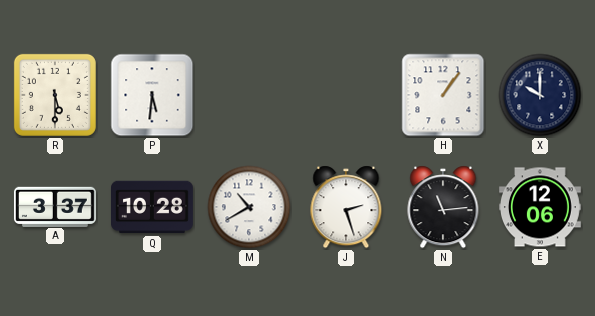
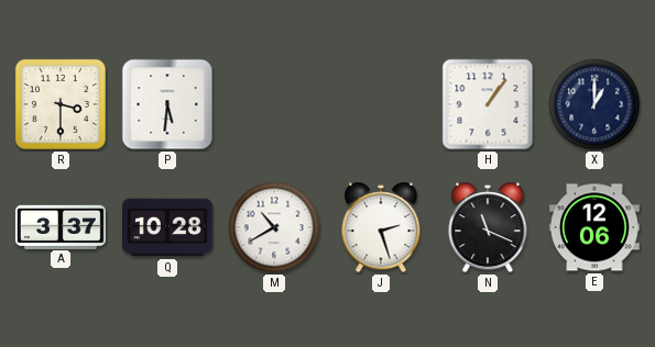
R: 5:30 -> 3:30 (61, 104)
X: 10:00 -> 1:00 (594, 104)
N: 11:14 -> 11:19 (488, 227)
